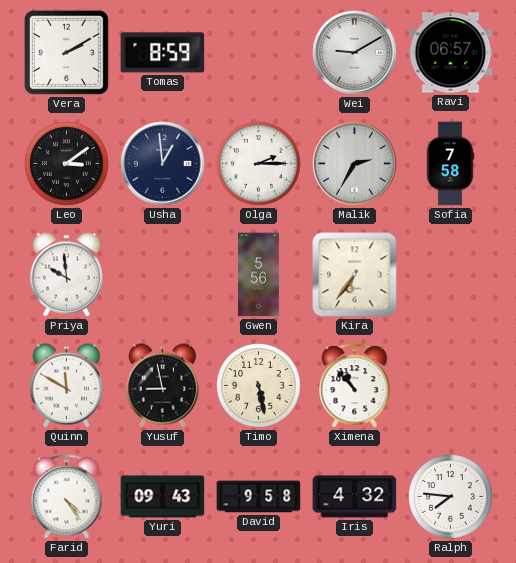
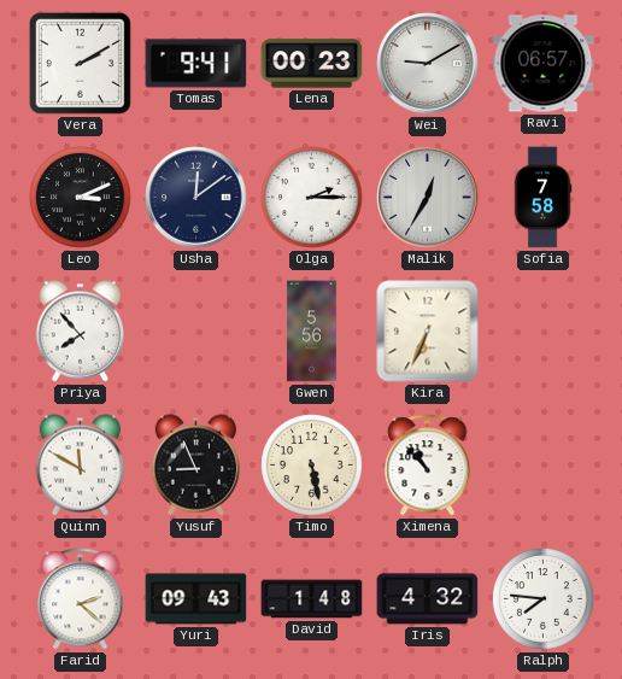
Tomas: 8:59 -> 9:41 (196, 64)
Lena: none -> 00:23 (312, 64)
Leo: 3:09 -> 3:11 (81, 198)
Usha: 12:59 -> 12:09 (196, 198)
Malik: 2:35 -> 12:35 (428, 198)
Priya: 9:59 -> 7:53 (81, 332)
Kira: 6:36 -> 6:34 (428, 332)
Yusuf: 8:58 -> 8:56 (196, 466)
Farid: 4:24 -> 2:22 (81, 599)
David: 9:58 -> 1:48 (312, 599)
